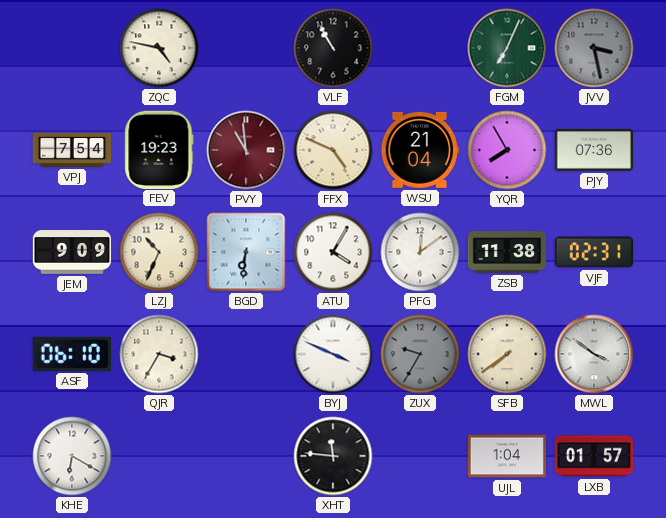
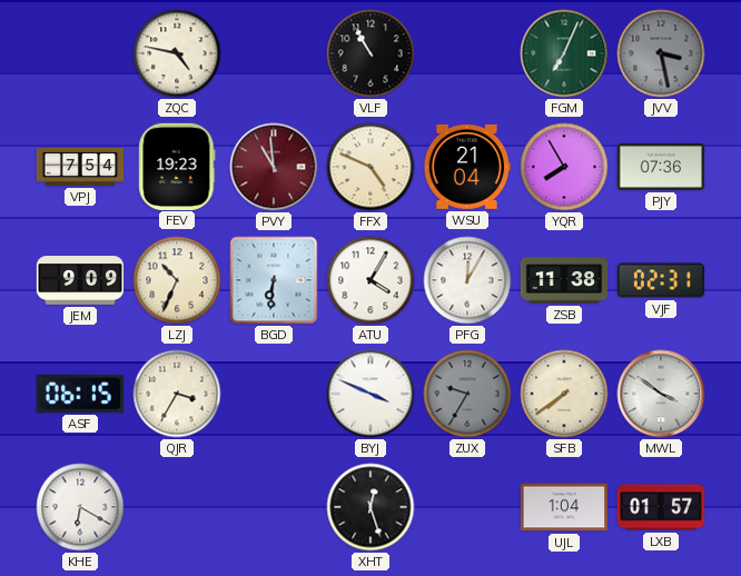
PFG: 12:09 -> 12:05 (467, 280)
ASF: 06:10 -> 06:15 (79, 394)
XHT: 11:46 -> 12:27 (370, 507)
